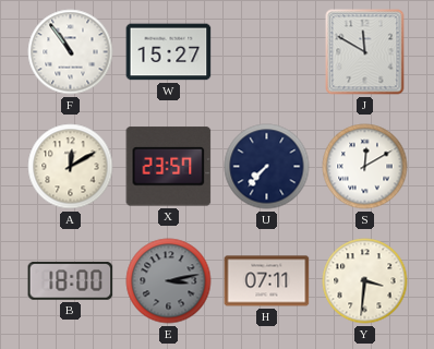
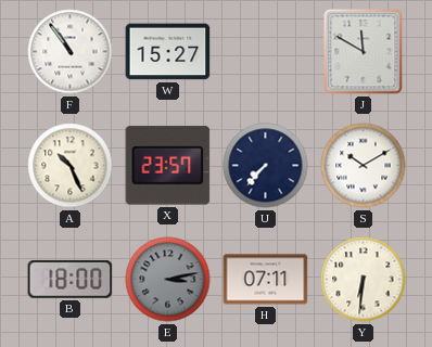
A: 12:10 -> 10:26 (71, 166)
S: 12:10 -> 10:10 (364, 166)
Y: 3:31 -> 6:31 (364, 280)
